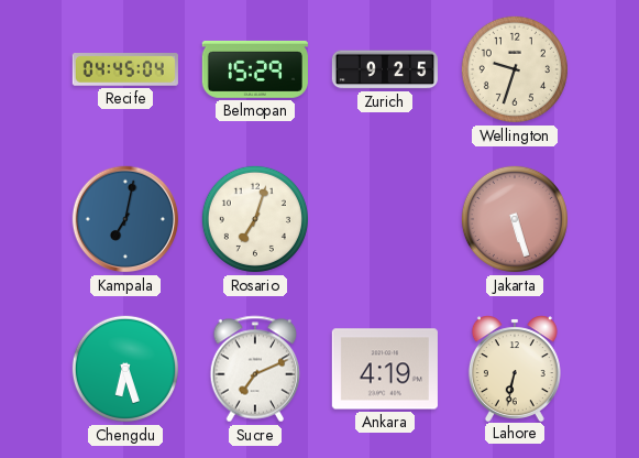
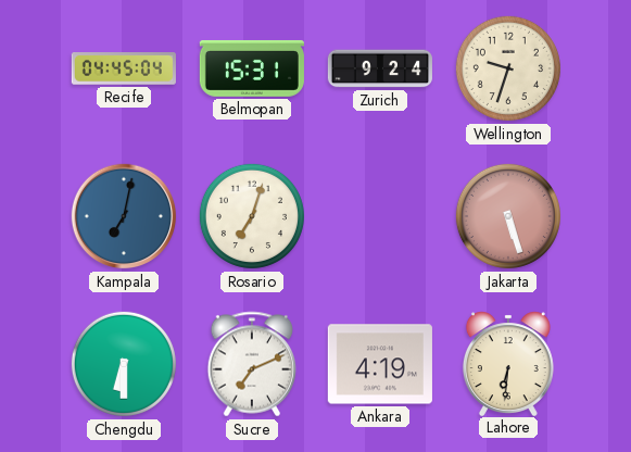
Belmopan: 15:29 -> 15:31 (252, 68)
Zurich: 9:25 -> 9:24 (379, 68)
Chengdu: 6:27 -> 6:30 (124, 364)
Lahore: 6:32 -> 6:31 (508, 363)
